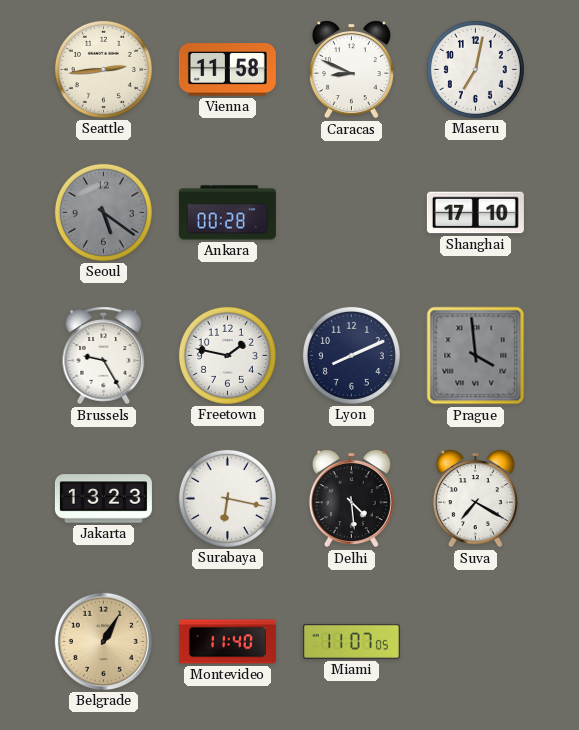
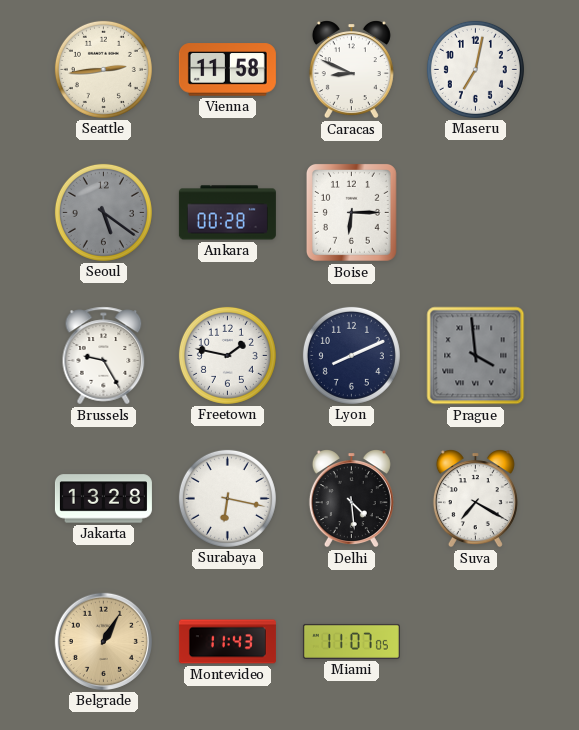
Boise: none -> 6:15 (351, 212)
Shanghai: 17:10 -> none (475, 213)
Jakarta: 13:23 -> 13:28 (103, 499)
Montevideo: 11:40 -> 11:43 (227, 642)
